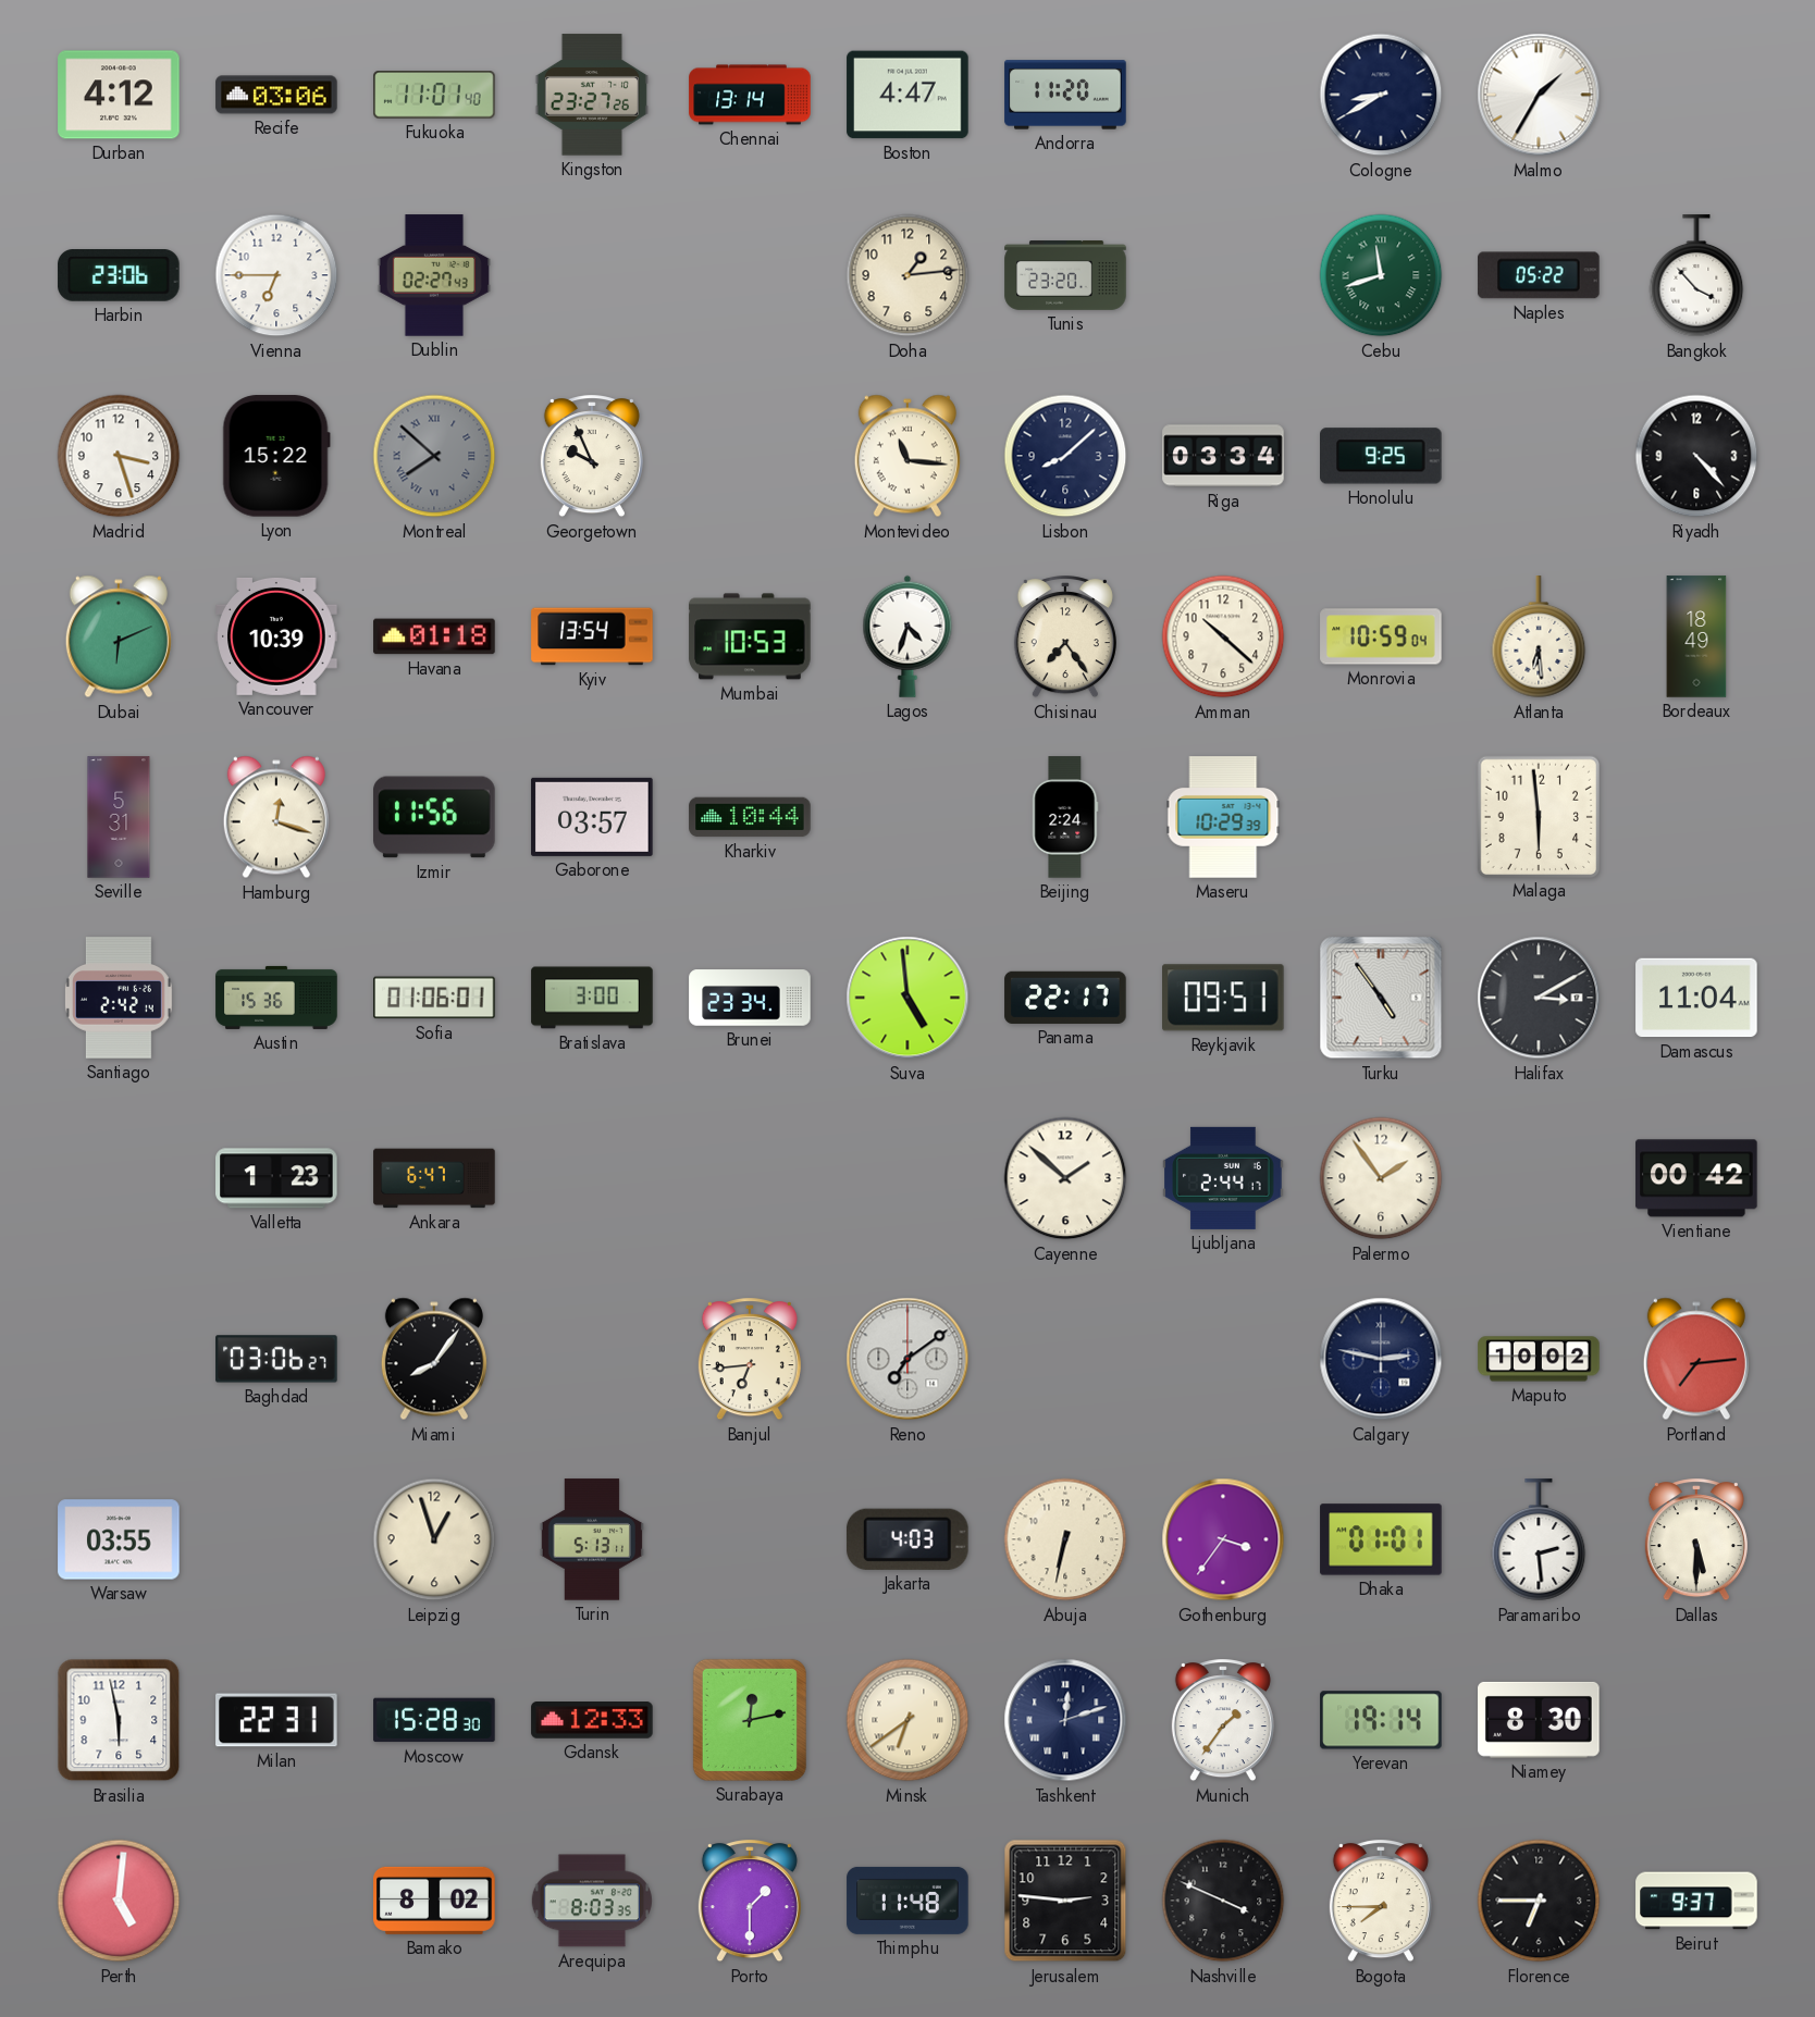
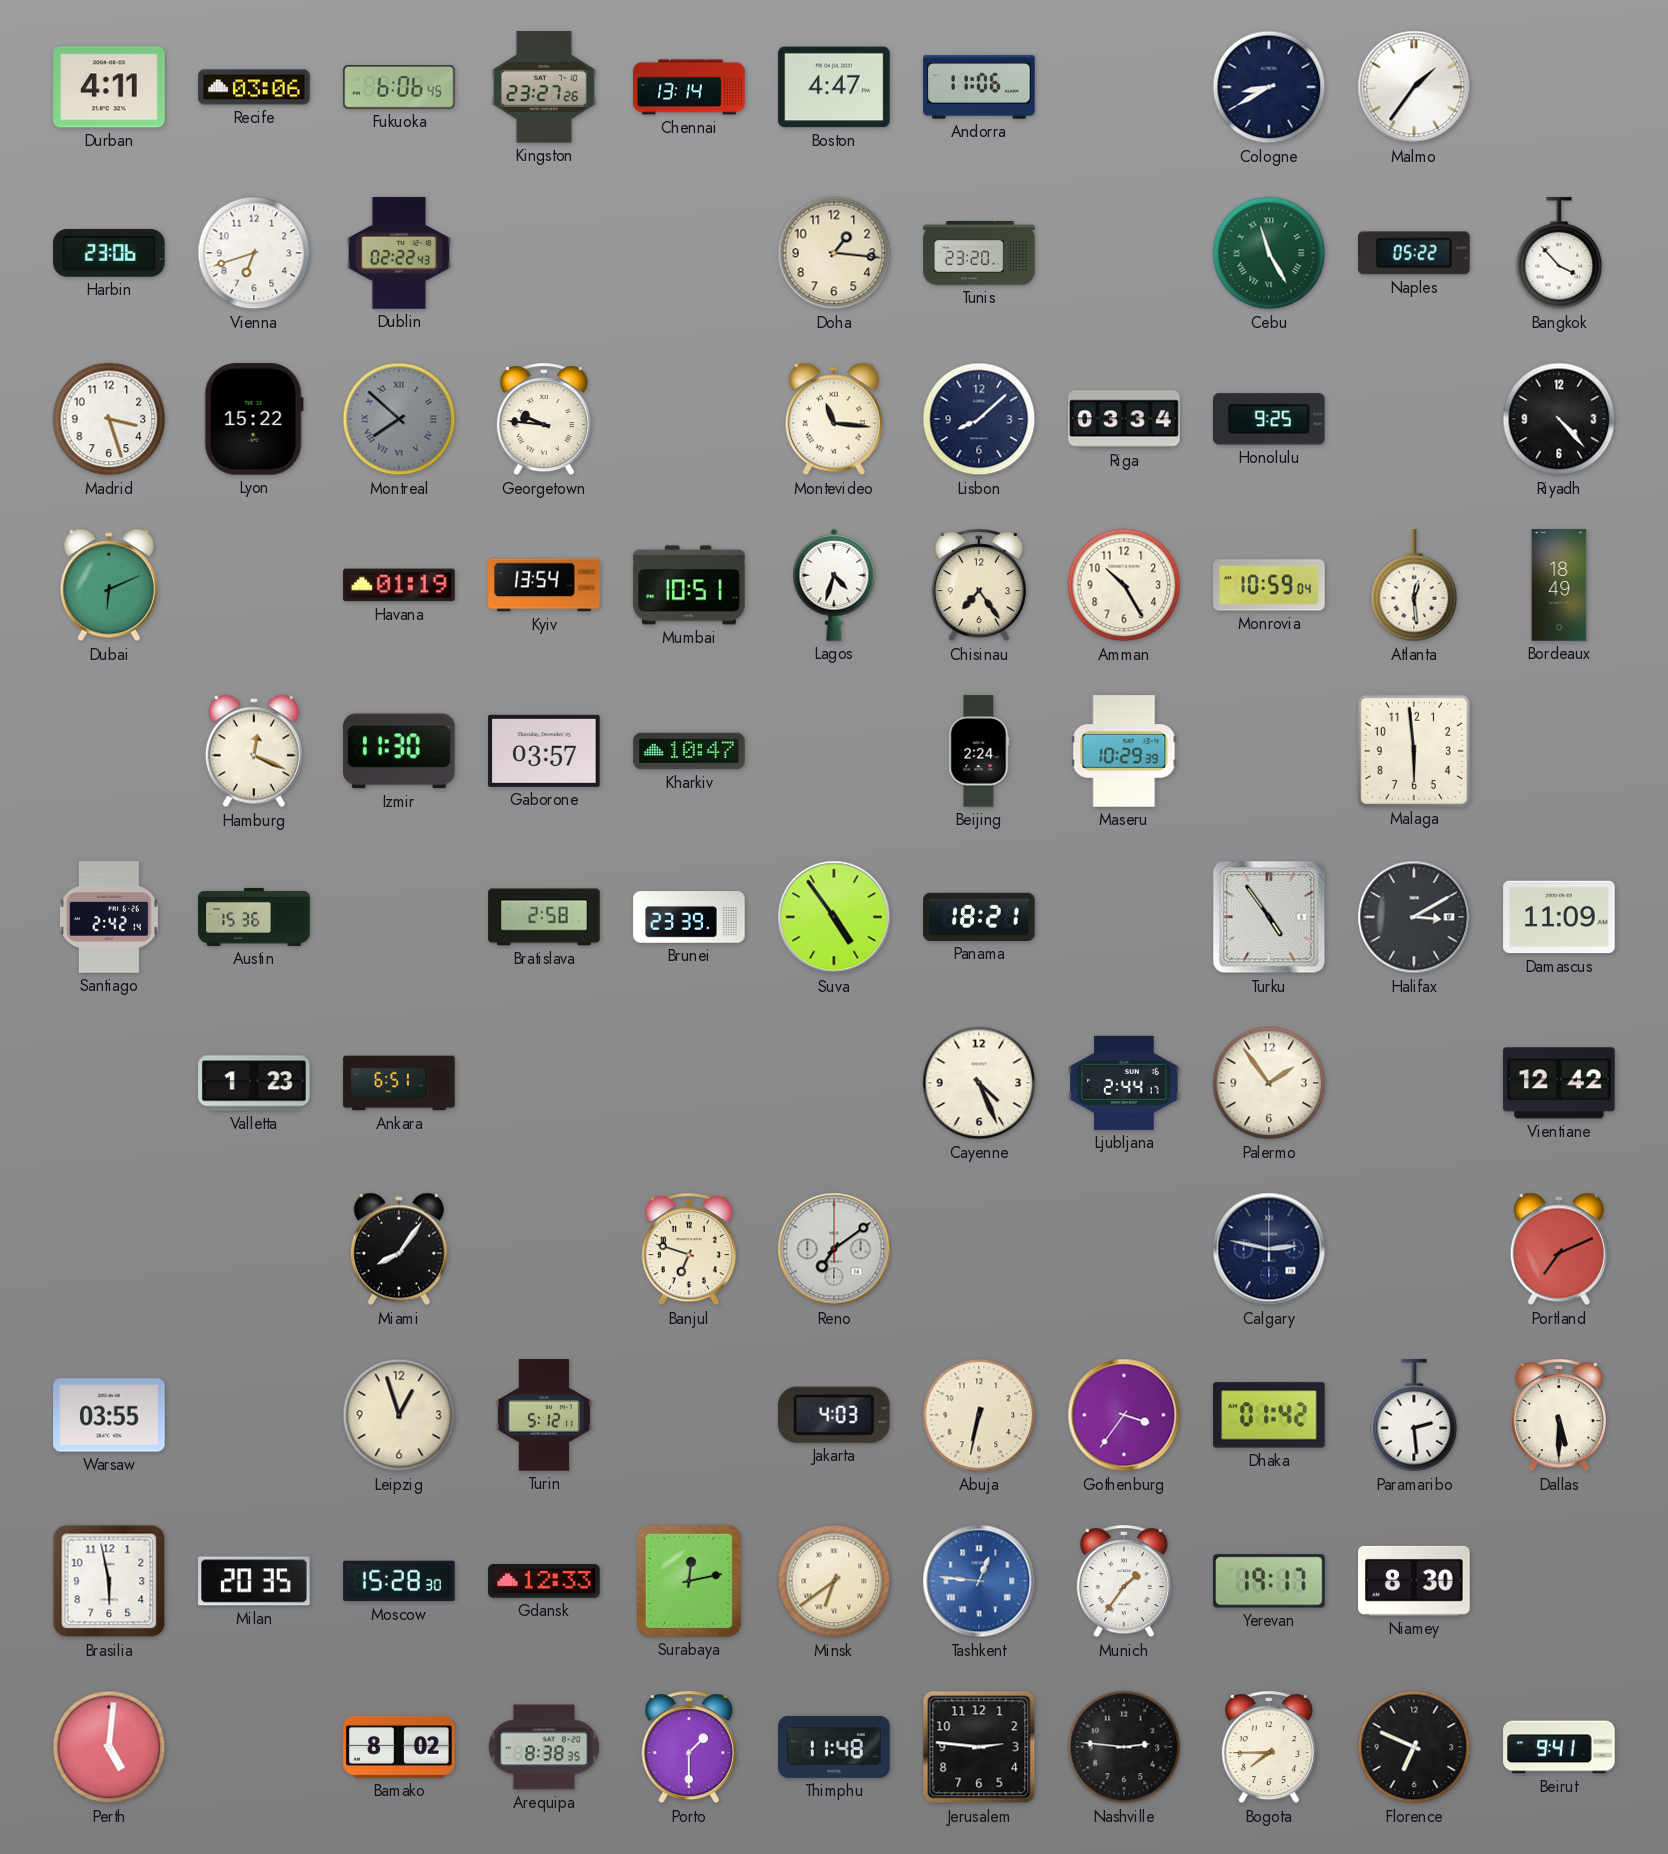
Durban: 4:12 -> 4:11 (109, 87)
Fukuoka: 11:01 -> 6:06 (399, 88)
Andorra: 11:20 -> 11:06 (979, 87)
Malmo: 1:35 -> 1:36 (1414, 87)
Vienna: 6:45 -> 6:42 (254, 253)
Dublin: 02:27 -> 02:22 (399, 253)
Doha: 1:14 -> 1:16 (834, 253)
Cebu: 11:42 -> 11:25 (1269, 253)
Georgetown: 9:56 -> 9:46 (544, 420)
Vancouver: 10:39 -> none (276, 636)
Havana: 01:18 -> 01:19 (399, 585)
Mumbai: 10:53 -> 10:51 (689, 585)
Amman: 10:22 -> 10:25 (1124, 585)
Atlanta: 6:29 -> 12:29 (1414, 586)
Seville: 5:31 -> none (119, 817)
Hamburg: 12:18 -> 12:19 (254, 751)
Izmir: 11:56 -> 11:30 (399, 751)
Kharkiv: 10:44 -> 10:47 (689, 751)
Sofia: 01:06 -> none (434, 998)
Bratislava: 3:00 -> 2:58 (544, 917)
Brunei: 23:34 -> 23:39 (689, 917)
Suva: 4:59 -> 4:54 (834, 917)
Panama: 22:17 -> 18:21 (979, 917)
Reykjavik: 09:51 -> none (1224, 998)
Damascus: 11:04 -> 11:09 (1559, 917)
Ankara: 6:47 -> 6:51 (399, 1083)
Cayenne: 1:52 -> 4:26 (979, 1083)
Vientiane: 00:42 -> 12:42 (1559, 1083)
Baghdad: 03:06 -> none (276, 1359)
Banjul: 6:44 -> 6:48 (689, 1250)
Maputo: 10:02 -> none (1539, 1359)
Portland: 7:14 -> 7:11 (1559, 1249)
Turin: 5:13 -> 5:12 (544, 1415)
Dhaka: 01:01 -> 01:42 (1269, 1415)
Milan: 22:31 -> 20:35 (254, 1581)
Tashkent: 12:12 -> 12:46 (979, 1581)
Tashkent dial: navy -> blue (979, 1581)
Yerevan: 19:14 -> 19:17 (1269, 1581)
Arequipa: 8:03 -> 8:38 (544, 1747)
Nashville: 3:49 -> 2:46 (1124, 1747)
Florence: 6:45 -> 6:49 (1414, 1747)
Beirut: 9:37 -> 9:41 (1559, 1747)
